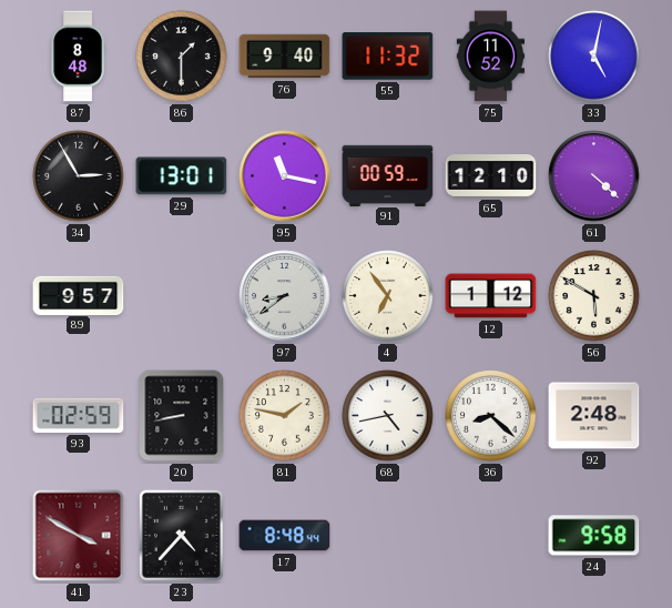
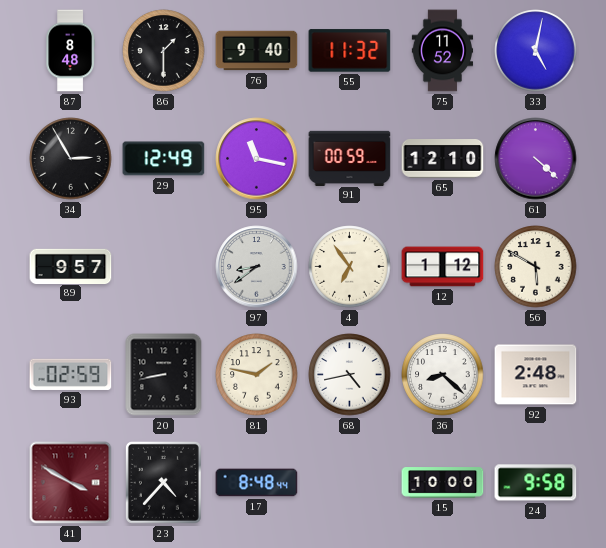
29: 13:01 -> 12:49 (164, 159)
15: none -> 10:00 (443, 483)
